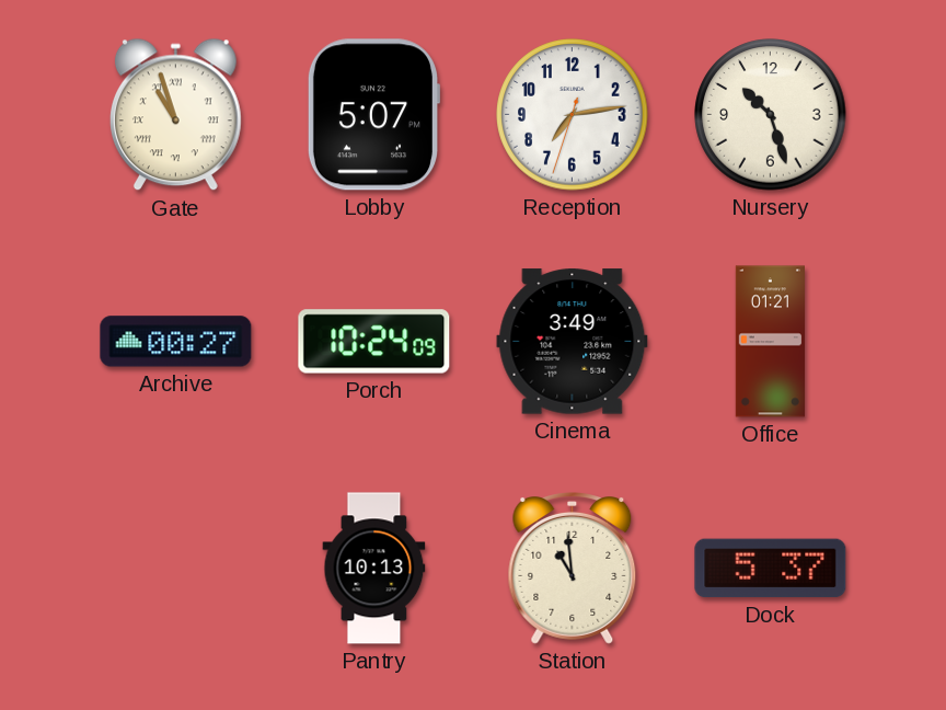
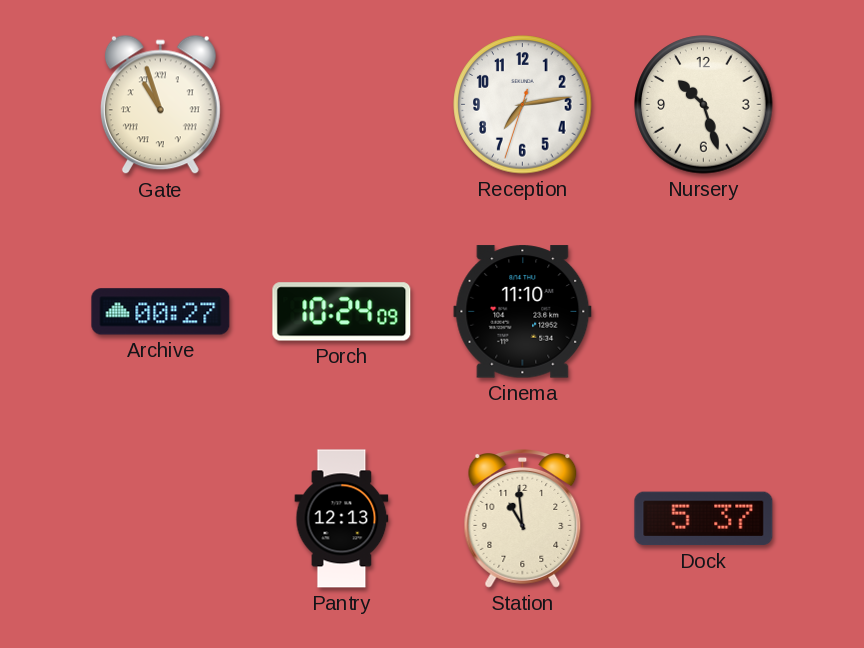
Lobby: 5:07 -> none (372, 115)
Cinema: 3:49 -> 11:10 (523, 312)
Office: 01:21 -> none (770, 342)
Pantry: 10:13 -> 12:13 (342, 519)
